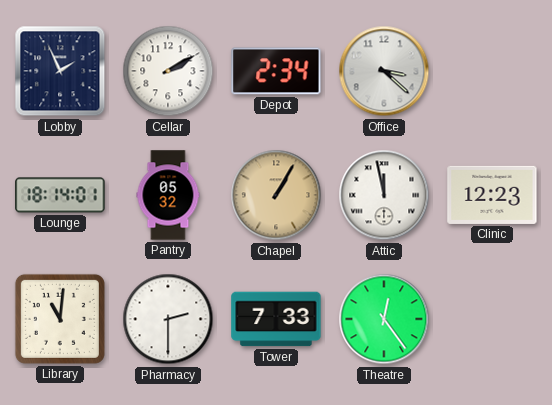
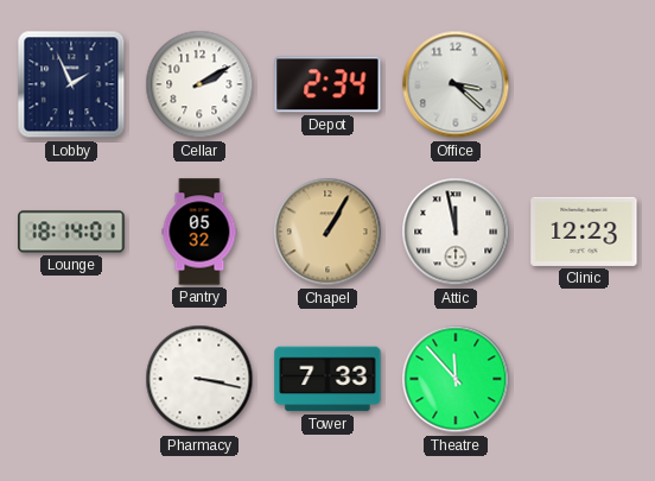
Library: 11:01 -> none (60, 319)
Pharmacy: 2:30 -> 3:17 (199, 379)
Theatre: 12:24 -> 11:53 (456, 379)
